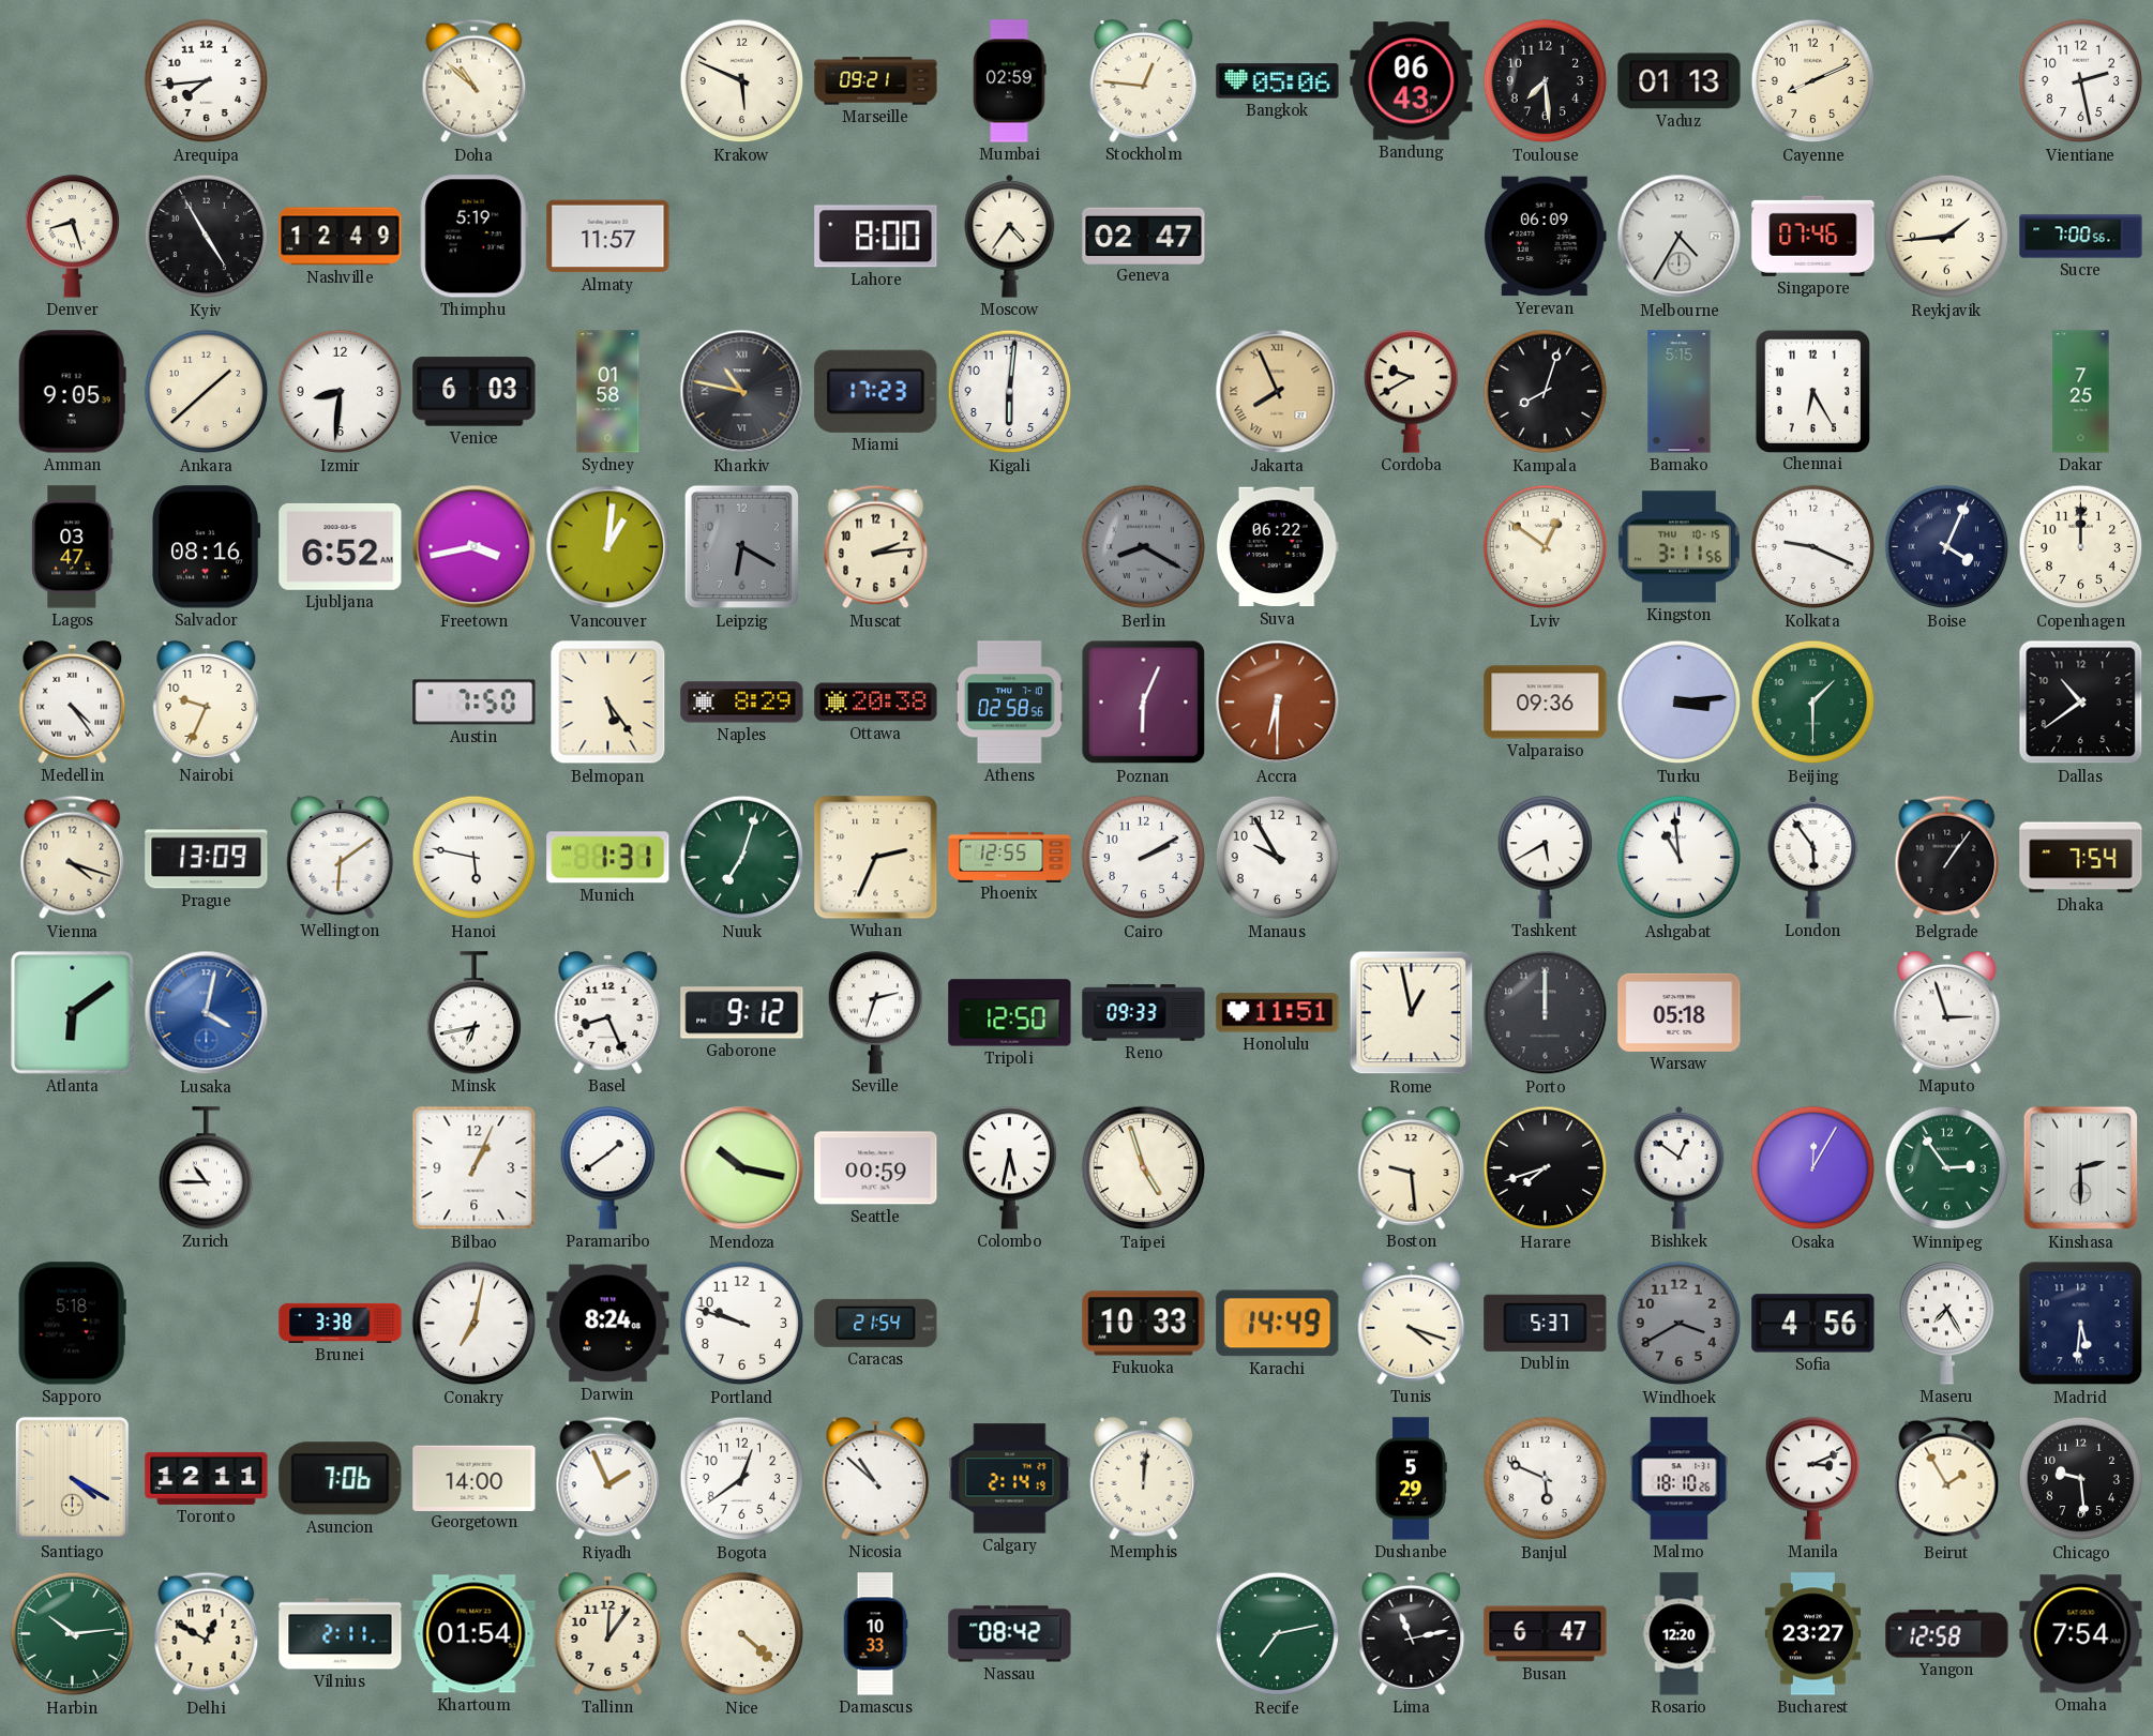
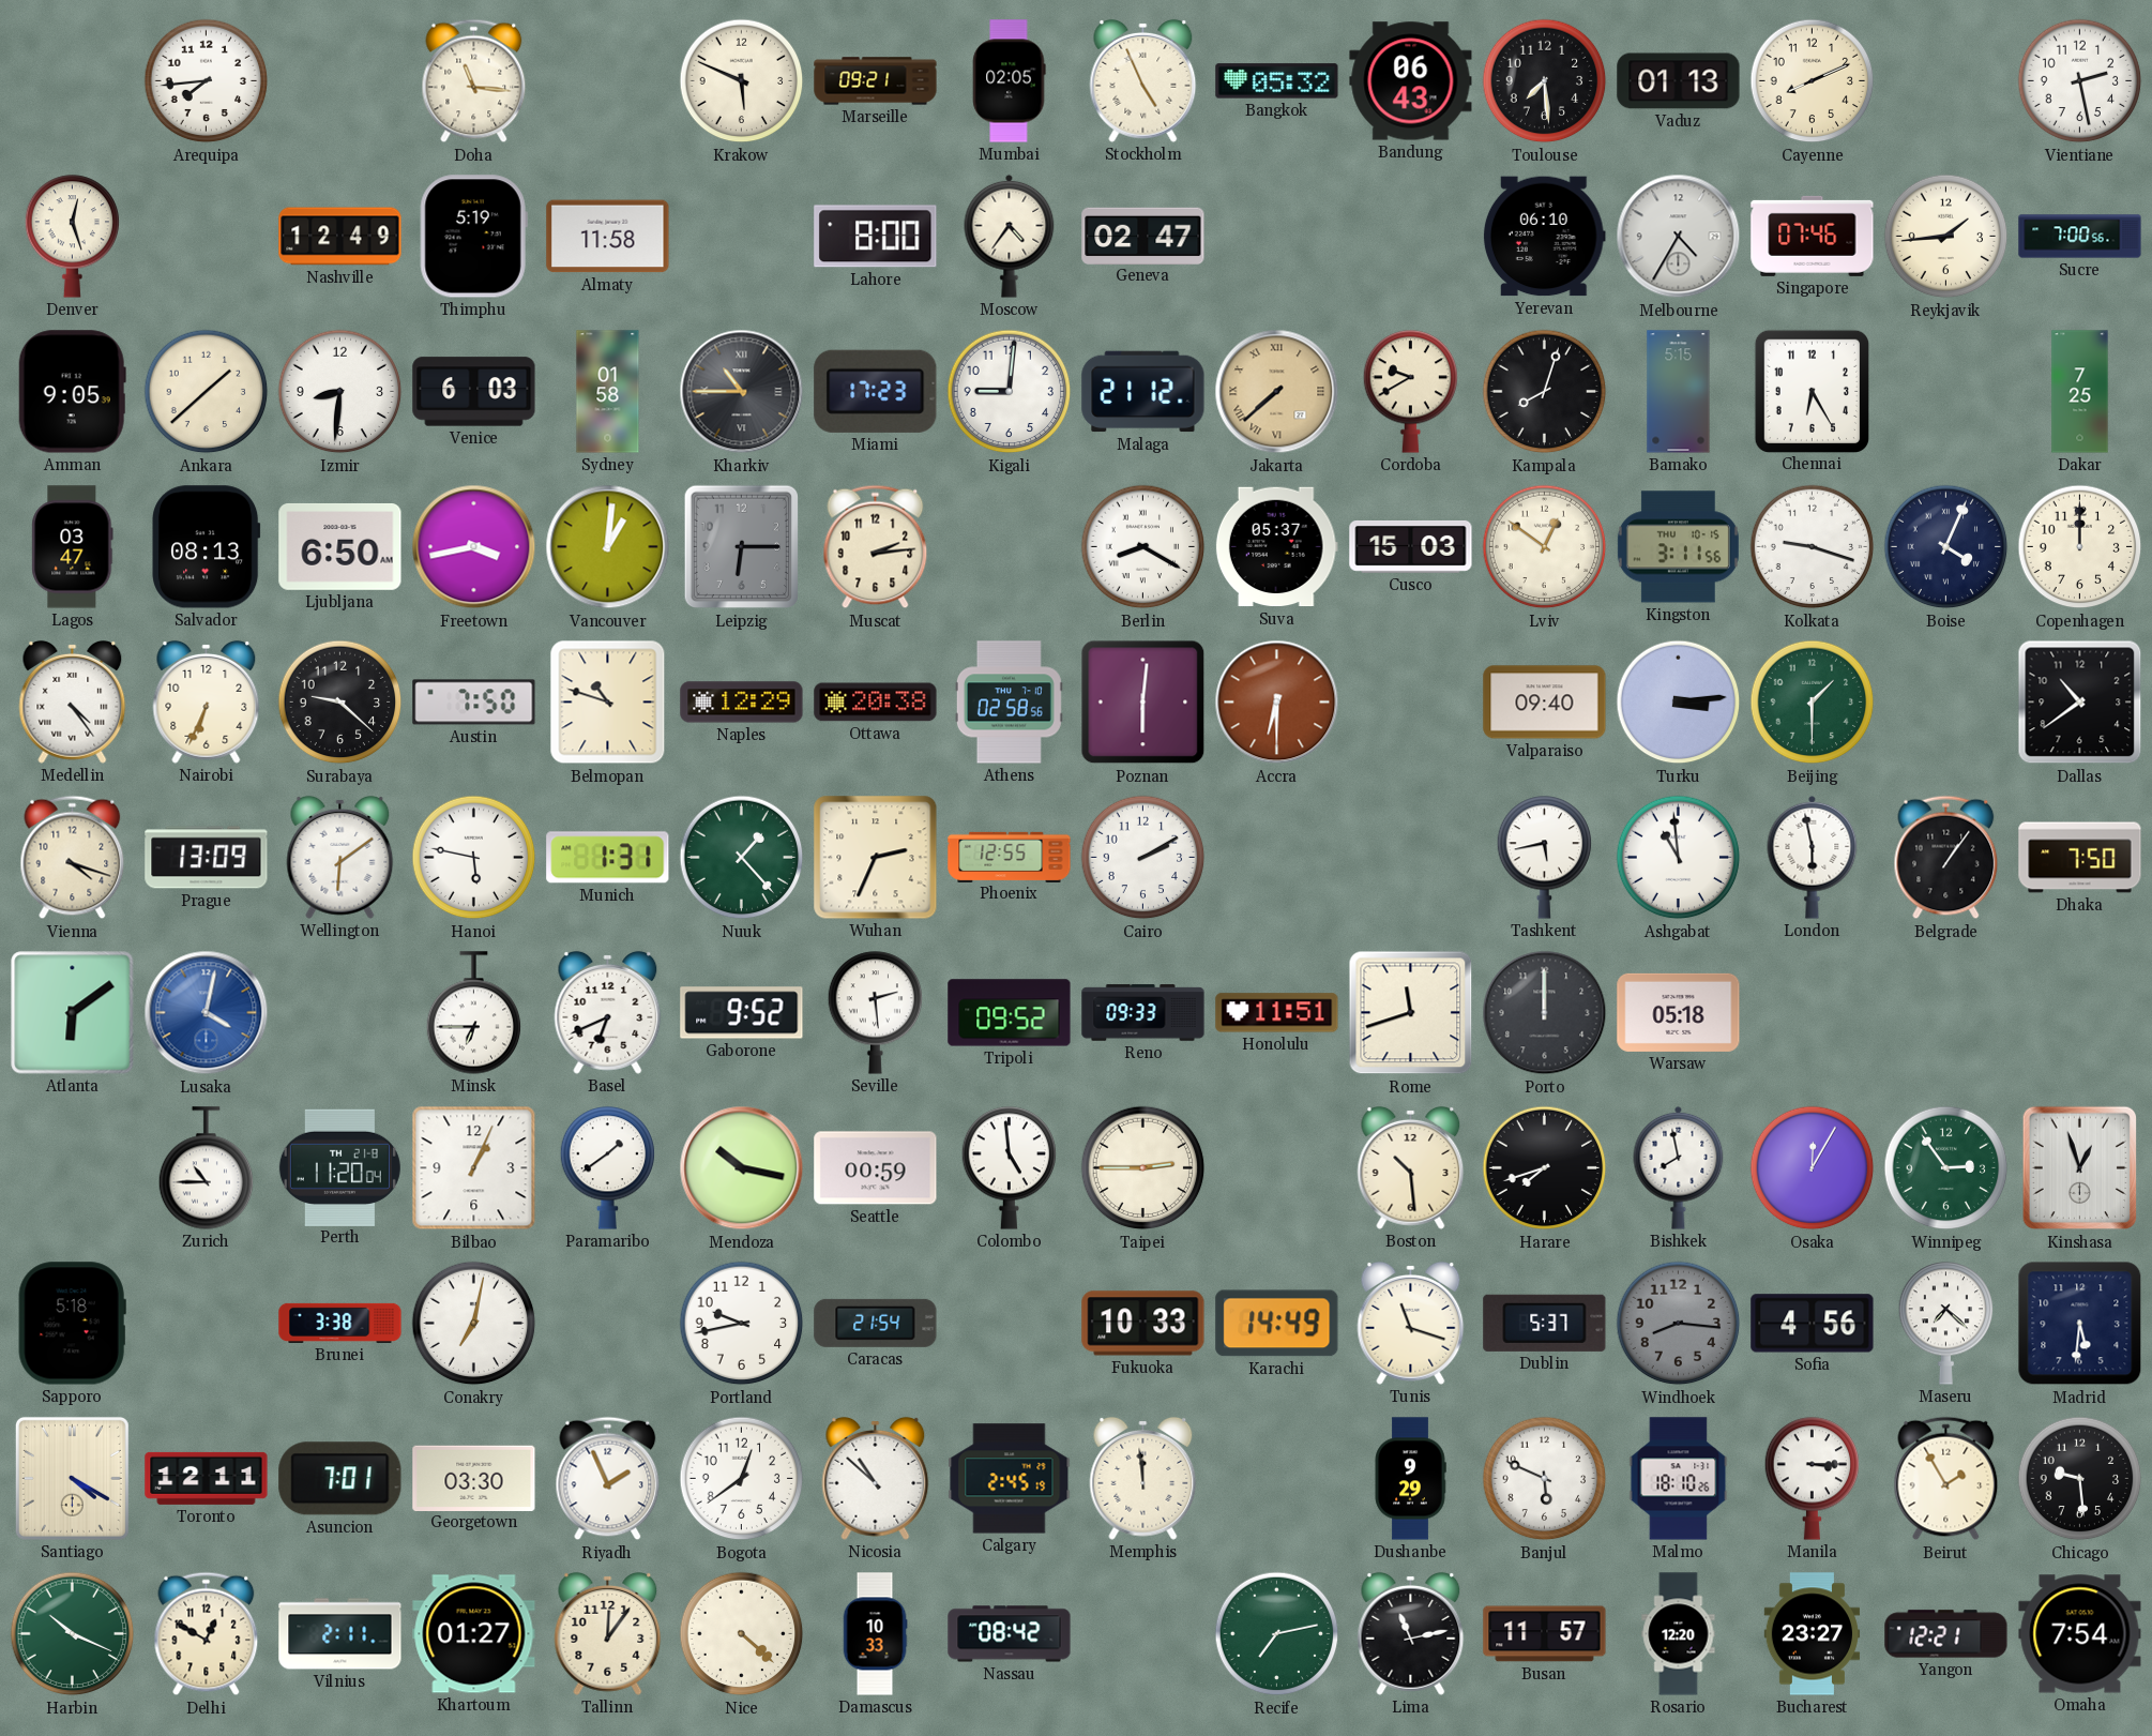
Doha: 10:52 -> 11:16 (474, 81)
Mumbai: 02:59 -> 02:05 (1009, 81)
Stockholm: 12:46 -> 4:56 (1143, 80)
Bangkok: 05:06 -> 05:32 (1277, 81)
Denver: 8:27 -> 12:27 (73, 237)
Kyiv: 4:55 -> none (207, 237)
Almaty: 11:57 -> 11:58 (608, 237)
Yerevan: 06:09 -> 06:10 (1544, 237)
Kharkiv: 10:47 -> 10:45 (742, 392)
Kigali: 6:01 -> 9:01 (1010, 392)
Malaga: none -> 21:12 (1143, 392)
Jakarta: 7:56 -> 7:38 (1277, 392)
Salvador: 08:16 -> 08:13 (207, 547)
Ljubljana: 6:52 -> 6:50 (340, 546)
Leipzig: 6:20 -> 6:15 (741, 547)
Berlin dial: grey -> white (1143, 547)
Suva: 06:22 -> 05:37 (1276, 547)
Cusco: none -> 15:03 (1411, 546)
Kolkata: 9:19 -> 9:18 (1813, 547)
Nairobi: 9:34 -> 6:34 (207, 701)
Surabaya: none -> 9:22 (340, 703)
Belmopan: 5:24 -> 10:48 (608, 703)
Naples: 8:29 -> 12:29 (742, 703)
Poznan: 6:04 -> 6:01 (1143, 703)
Valparaiso: 09:36 -> 09:40 (1545, 703)
Nuuk: 7:03 -> 1:23 (742, 858)
Manaus: 9:55 -> none (1278, 858)
Tashkent: 5:40 -> 5:43 (1545, 858)
London: 5:54 -> 5:58 (1813, 857)
Dhaka: 7:54 -> 7:50 (2080, 858)
Minsk: 6:43 -> 6:45 (474, 1013)
Basel: 8:26 -> 6:41 (608, 1012)
Gaborone: 9:12 -> 9:52 (742, 1013)
Seville: 2:33 -> 2:29 (876, 1013)
Tripoli: 12:50 -> 09:52 (1010, 1013)
Rome: 12:58 -> 11:42 (1411, 1013)
Maputo: 2:57 -> none (1947, 1012)
Perth: none -> 11:20 (339, 1167)
Colombo: 5:32 -> 4:59 (1010, 1168)
Taipei: 4:57 -> 2:45 (1143, 1168)
Boston: 9:29 -> 10:29 (1411, 1167)
Bishkek: 12:51 -> 7:58 (1679, 1167)
Kinshasa: 2:30 -> 12:57 (2079, 1168)
Darwin: 8:24 -> none (608, 1324)
Portland: 9:48 -> 9:43 (742, 1324)
Tunis: 4:18 -> 11:18 (1411, 1323)
Windhoek: 3:40 -> 8:16 (1679, 1324)
Maseru: 7:25 -> 7:22 (1946, 1324)
Asuncion: 7:06 -> 7:01 (340, 1479)
Georgetown: 14:00 -> 03:30 (474, 1478)
Calgary: 2:14 -> 2:45 (1010, 1479)
Memphis: 12:01 -> 11:59 (1143, 1478)
Dushanbe: 5:29 -> 9:29 (1410, 1479)
Manila: 3:11 -> 3:15 (1813, 1479)
Harbin: 10:14 -> 10:19 (73, 1634)
Khartoum: 01:54 -> 01:27 (474, 1634)
Busan: 6:47 -> 11:57 (1545, 1634)
Yangon: 12:58 -> 12:21 (1946, 1634)
